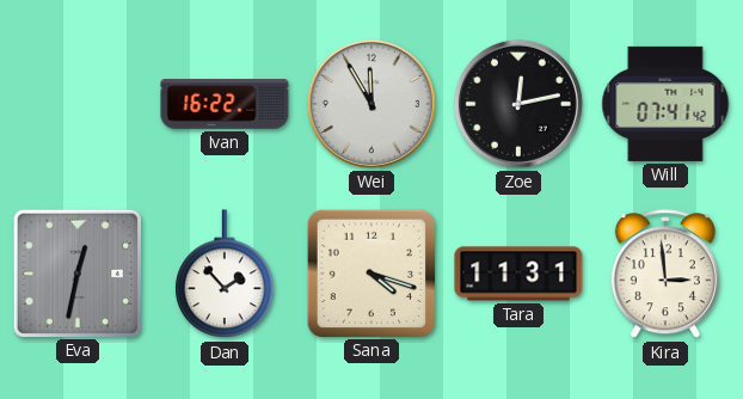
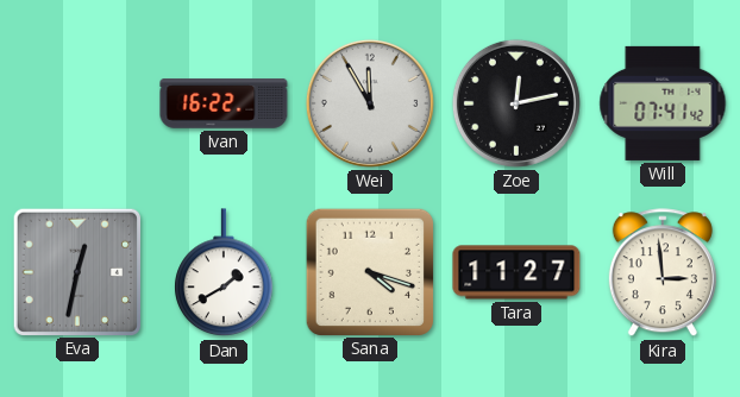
Dan: 1:53 -> 1:40 (224, 273)
Tara: 11:31 -> 11:27 (516, 272)
